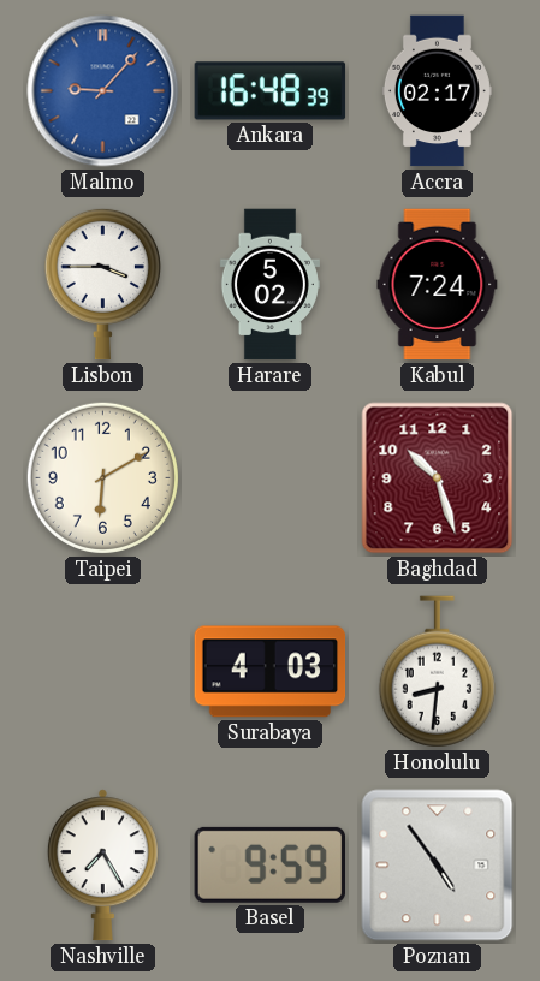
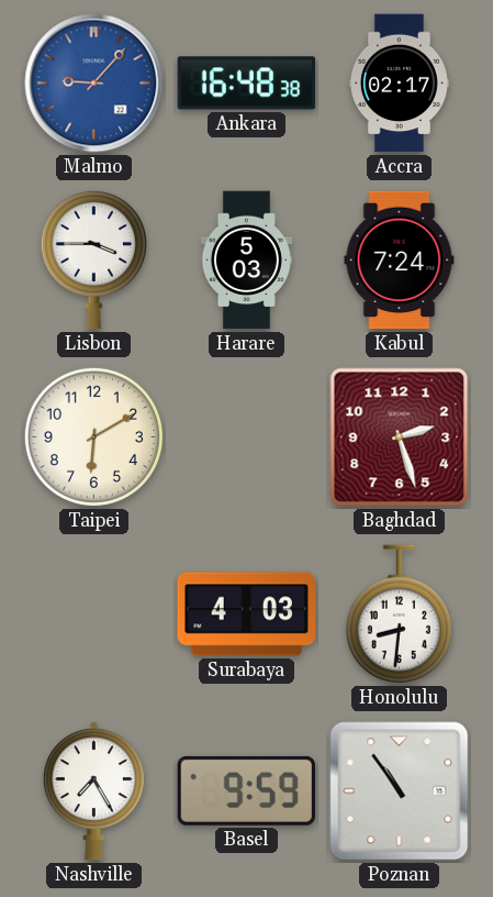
Ankara: 16:48:39 -> 16:48:38 (247, 84)
Harare: 5:02 -> 5:03 (246, 261)
Baghdad: 10:27 -> 2:27 (400, 438)
Poznan: 4:54 -> 10:54 (400, 791)
